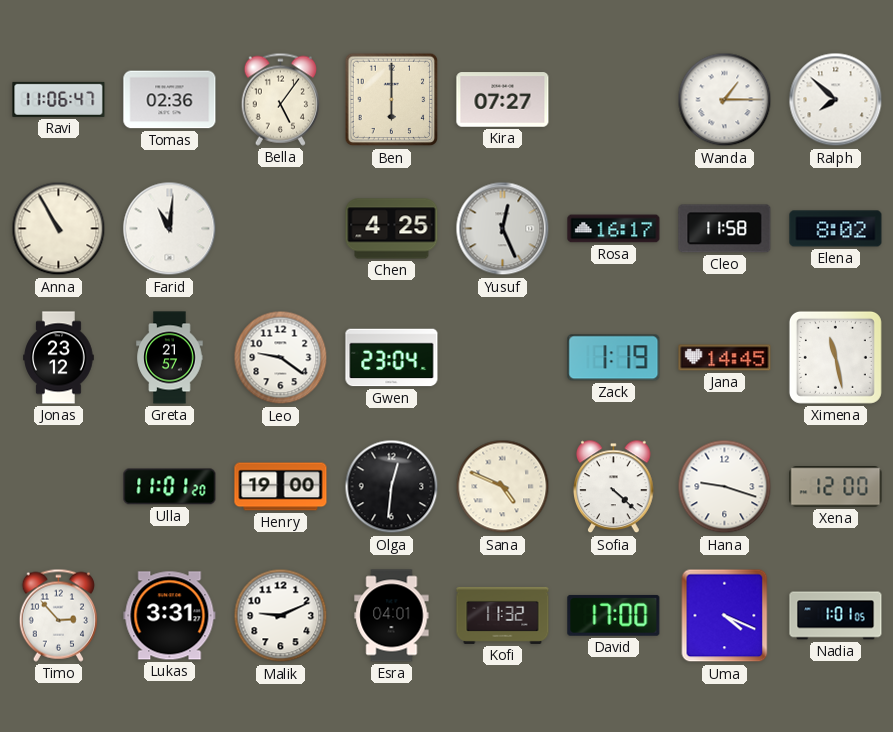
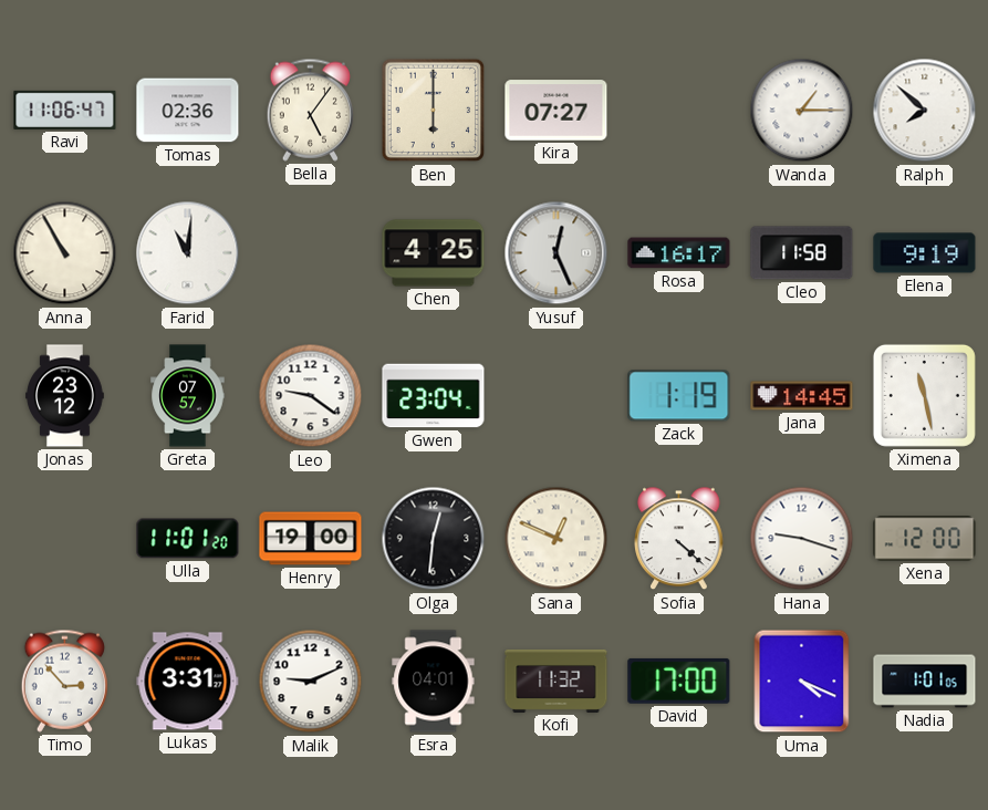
Elena: 8:02 -> 9:19 (925, 253)
Greta: 21:57 -> 07:57 (188, 396)
Sana: 4:49 -> 12:49 (557, 539)
